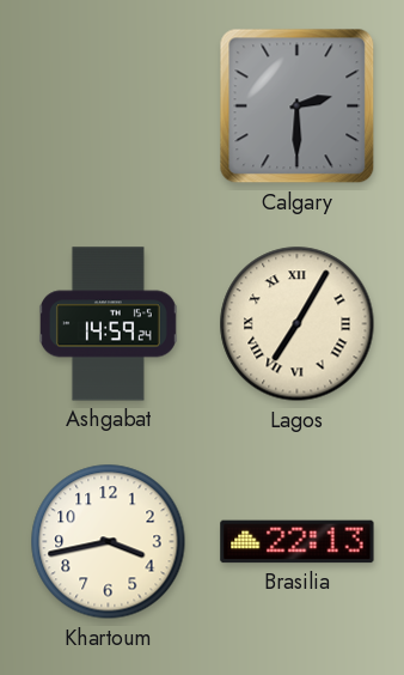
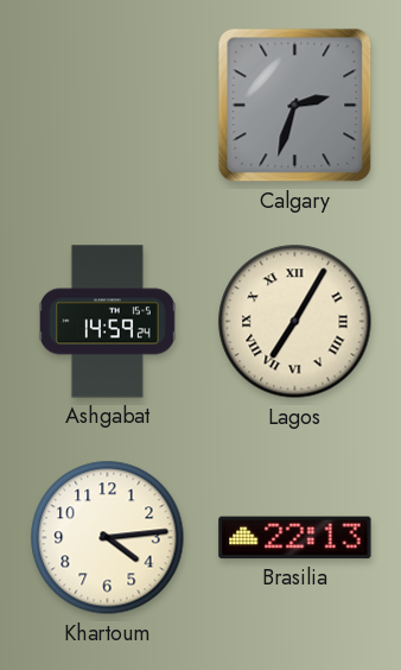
Calgary: 2:30 -> 2:33 (295, 106)
Khartoum: 3:43 -> 4:14 (108, 538)
